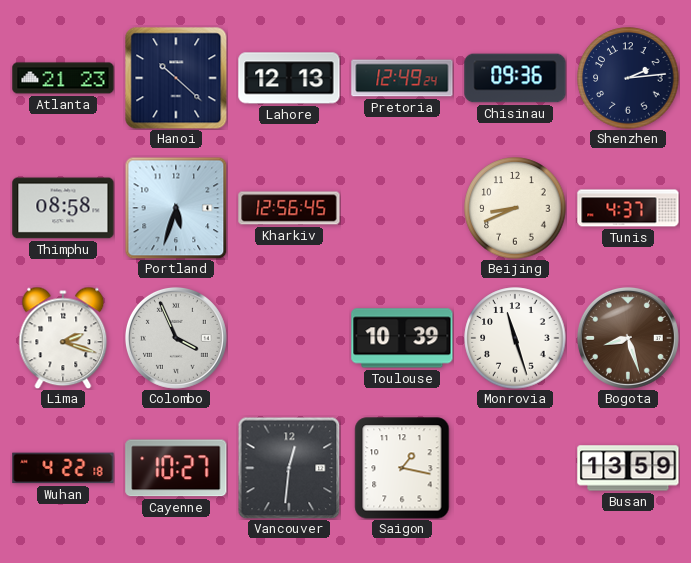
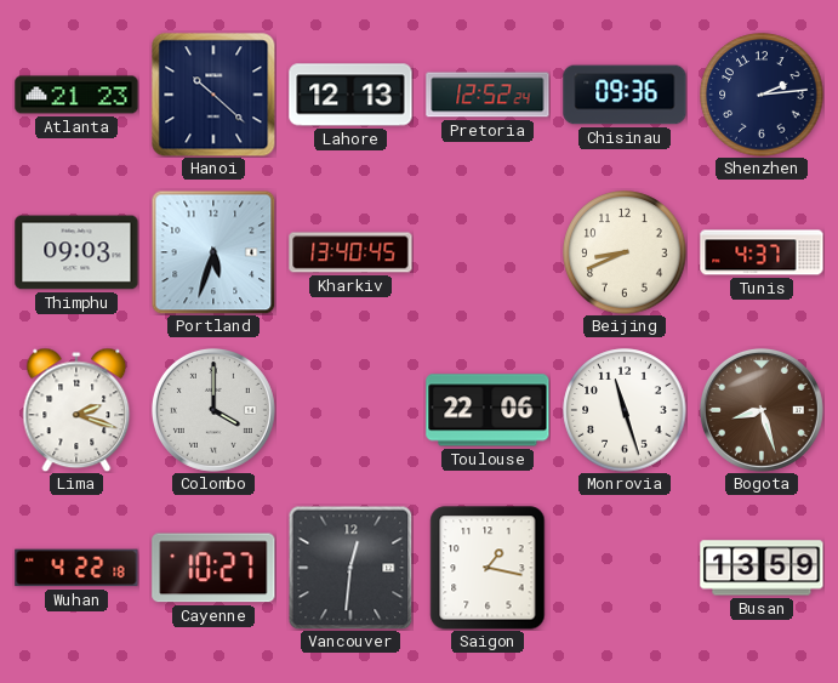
Pretoria: 12:49 -> 12:52 (488, 95)
Thimphu: 08:58 -> 09:03 (76, 252)
Kharkiv: 12:56 -> 13:40 (350, 252)
Colombo: 3:56 -> 4:00 (213, 410)
Toulouse: 10:39 -> 22:06 (488, 410)
